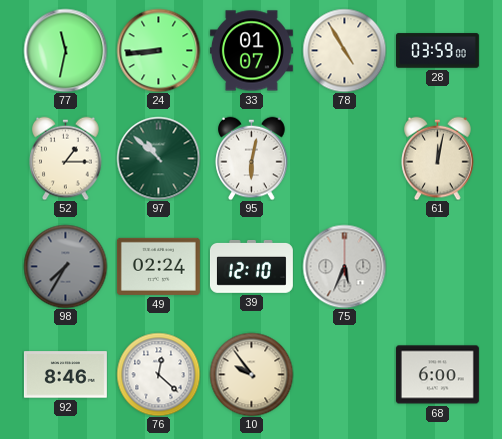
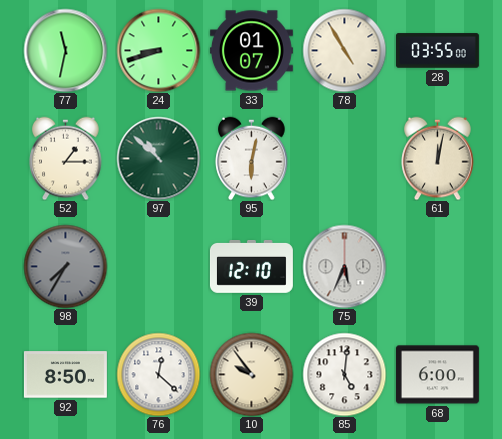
24: 8:44 -> 8:42 (158, 50)
28: 03:59 -> 03:55 (437, 51)
49: 02:24 -> none (158, 266)
92: 8:46 -> 8:50 (65, 375)
85: none -> 5:01 (344, 374)
